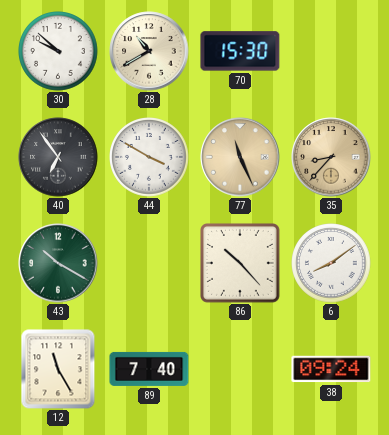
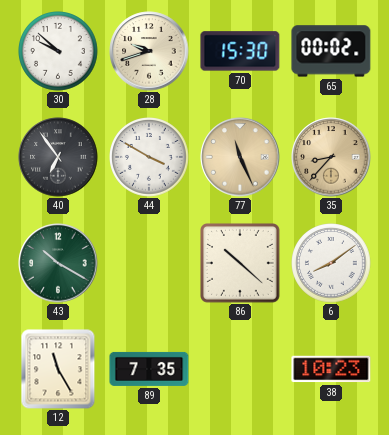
28: 10:40 -> 9:42 (149, 51)
65: none -> 00:02 (331, 51)
86: 10:23 -> 10:22 (241, 264)
89: 7:40 -> 7:35 (149, 369)
38: 09:24 -> 10:23 (331, 369)
